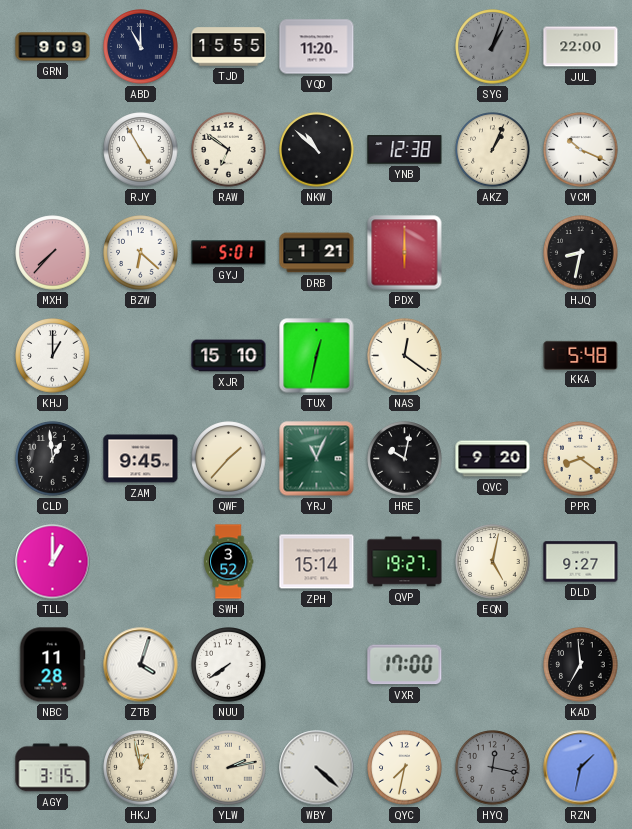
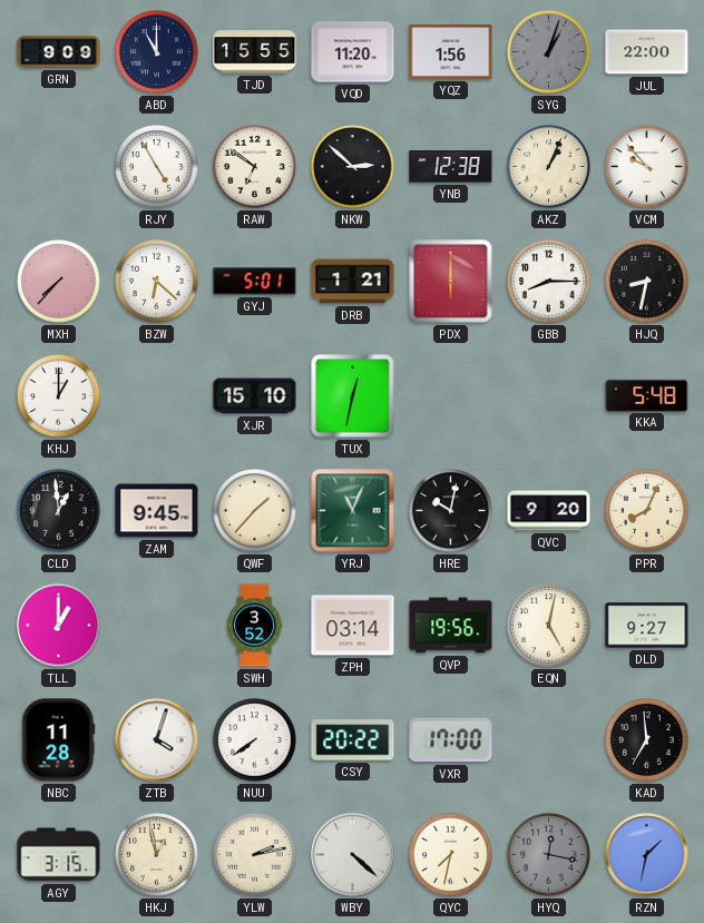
YQZ: none -> 1:56 (451, 51)
NKW: 10:52 -> 2:52 (353, 167)
VCM: 10:19 -> 9:53 (647, 167)
GBB: none -> 8:15 (549, 282)
NAS: 12:21 -> none (405, 356)
PPR: 8:21 -> 8:04 (647, 511)
ZPH: 15:14 -> 03:14 (353, 626)
QVP: 19:27 -> 19:56 (451, 626)
CSY: none -> 20:22 (353, 740)
